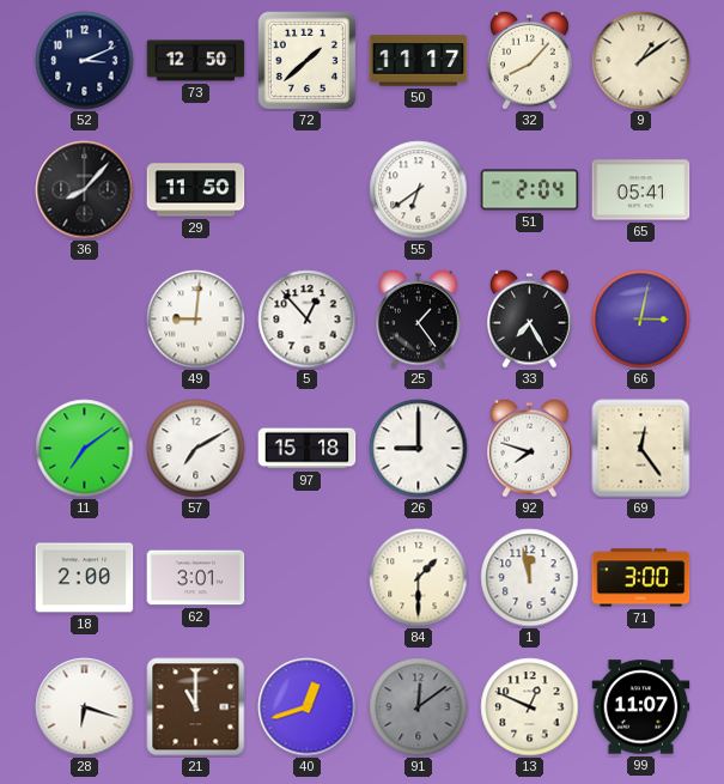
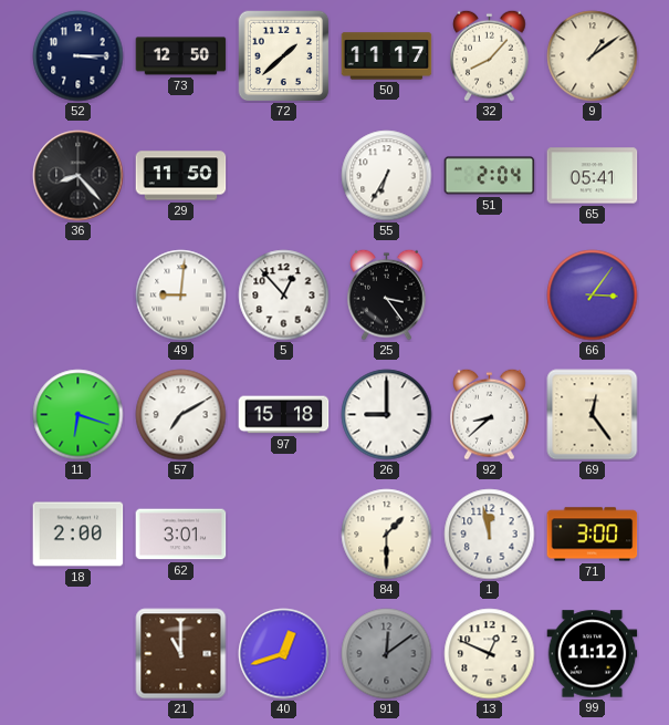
52: 3:11 -> 3:15 (79, 56)
36: 8:07 -> 8:23 (79, 176)
55: 6:39 -> 6:35 (387, 176)
25: 1:24 -> 3:24 (387, 294)
33: 7:25 -> none (530, 318)
66: 3:02 -> 3:06 (593, 296)
11: 7:09 -> 6:18 (79, 415)
92: 7:48 -> 8:38 (490, 414)
28: 6:18 -> none (85, 707)
99: 11:07 -> 11:12 (593, 654)
